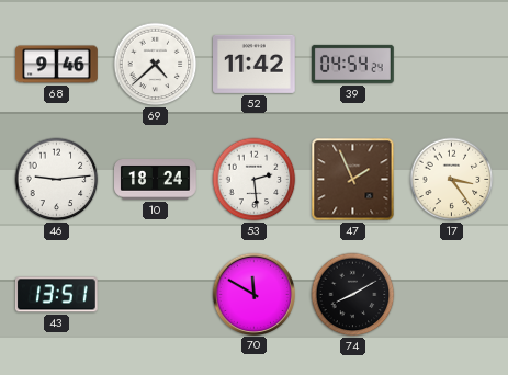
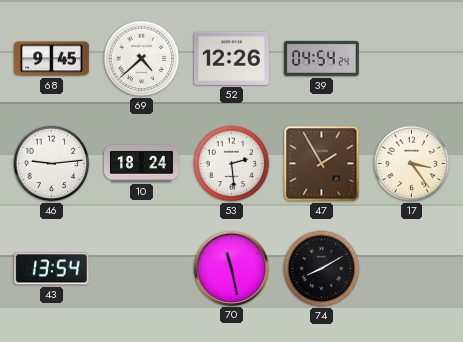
68: 9:46 -> 9:45 (52, 59)
52: 11:42 -> 12:26 (232, 58)
47: 1:56 -> 1:55 (322, 164)
43: 13:51 -> 13:54 (51, 269)
70: 11:50 -> 11:28 (231, 268)
